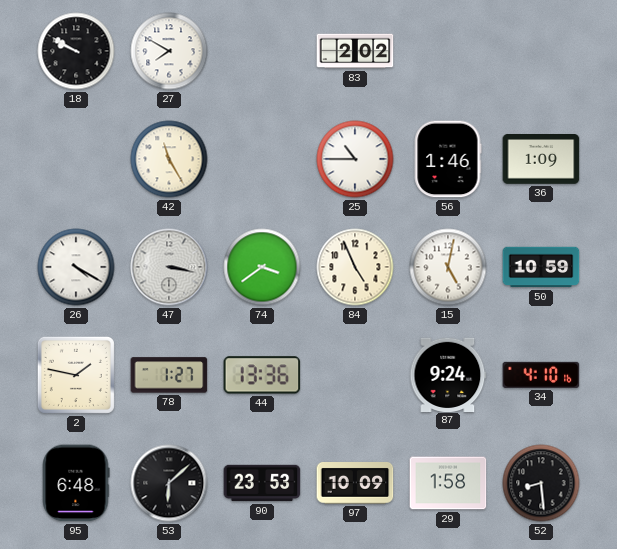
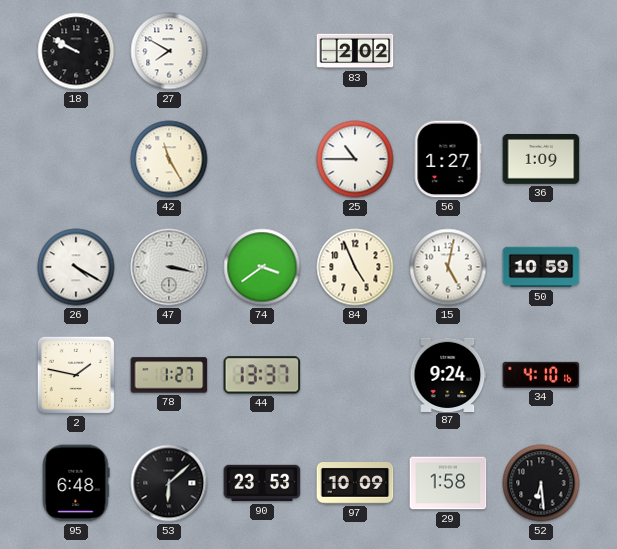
56: 1:46 -> 1:27 (448, 159)
44: 13:36 -> 13:37 (262, 375)
52: 8:29 -> 6:29 (541, 483)
